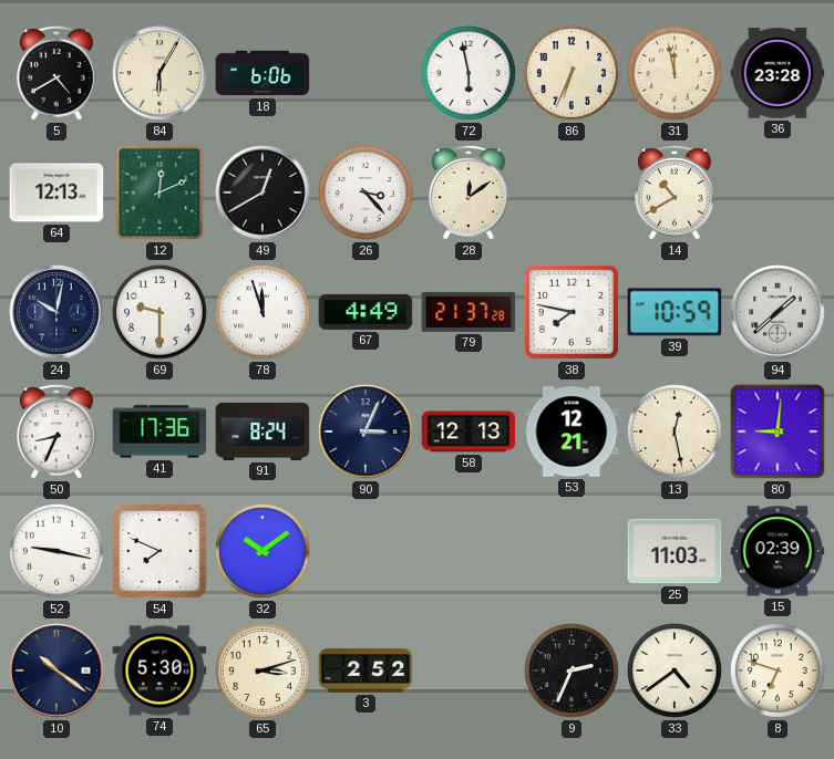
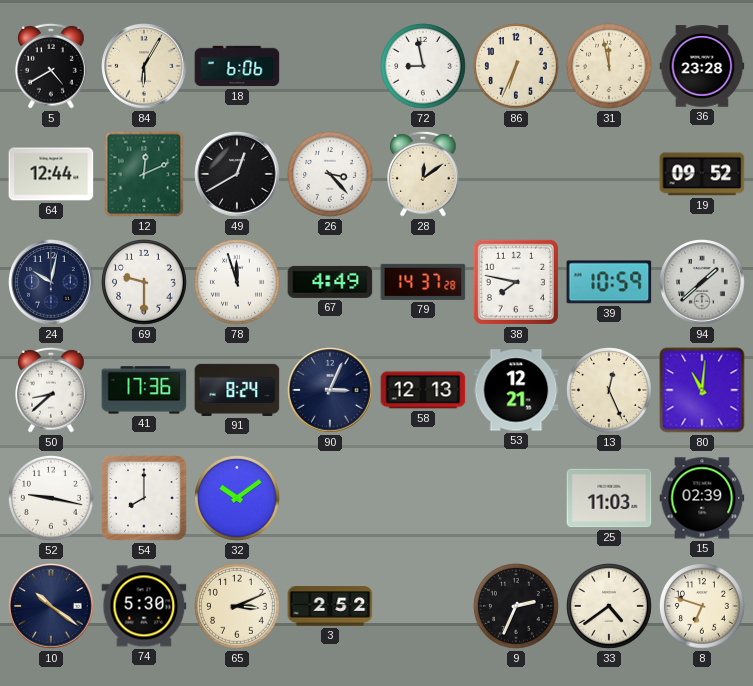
72: 5:58 -> 8:58 (423, 66)
64: 12:13 -> 12:44 (51, 174)
14: 10:40 -> none (676, 193)
19: none -> 09:52 (702, 174)
79: 21:37 -> 14:37 (423, 282)
50: 8:34 -> 8:38 (52, 390)
13: 12:28 -> 12:26 (609, 390)
80: 9:01 -> 11:01 (702, 390)
54: 7:49 -> 8:00 (144, 498)
65: 3:12 -> 3:11 (237, 606)
